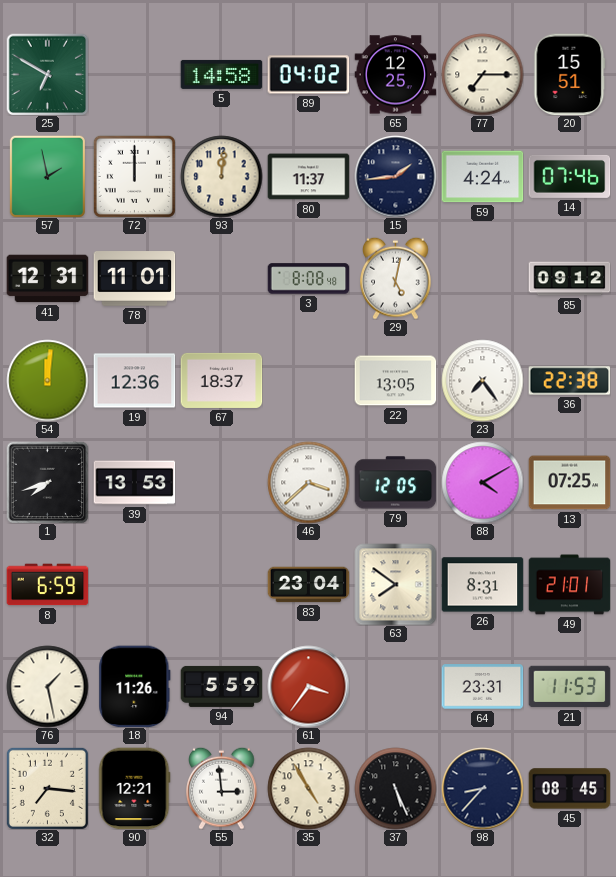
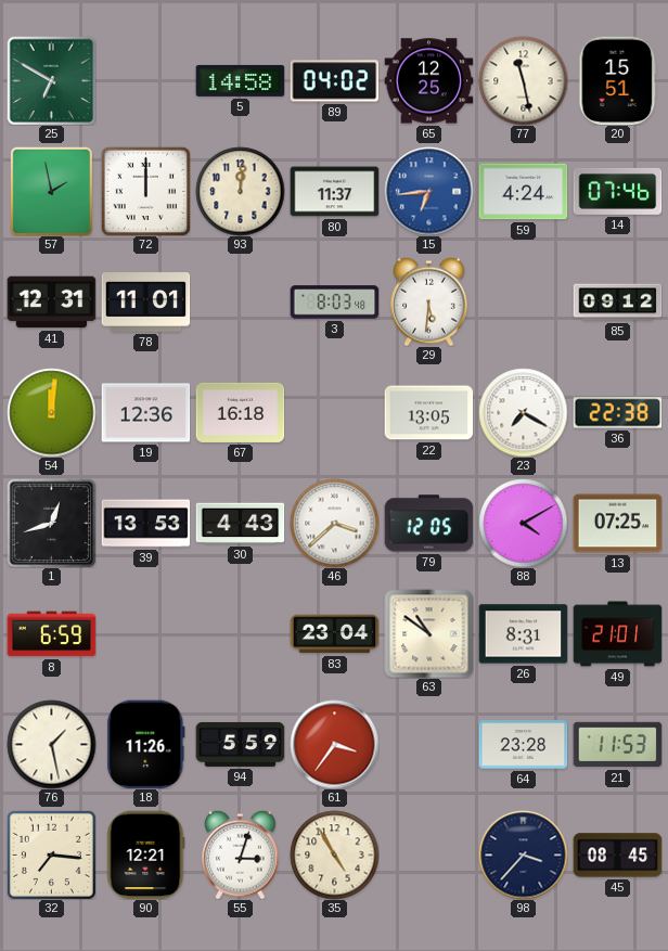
77: 7:15 -> 11:28 (523, 80)
15: 1:44 -> 6:44 (428, 191)
15 dial: navy -> blue (428, 191)
3: 8:08 -> 8:03 (334, 303)
29: 5:02 -> 5:31 (429, 301)
67: 18:37 -> 16:18 (240, 412)
23: 7:24 -> 7:20 (523, 412)
1: 7:42 -> 12:42 (51, 523)
30: none -> 4:43 (240, 524)
63: 7:51 -> 10:51 (428, 633)
64: 23:31 -> 23:28 (523, 745)
55: 2:59 -> 3:03 (241, 854)
37: 5:26 -> none (395, 788)
98: 8:37 -> 3:37 (523, 854)
